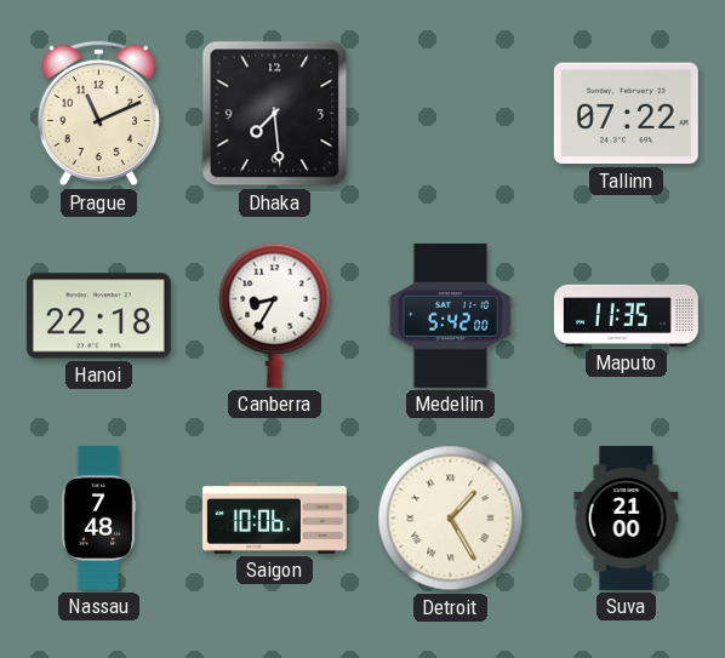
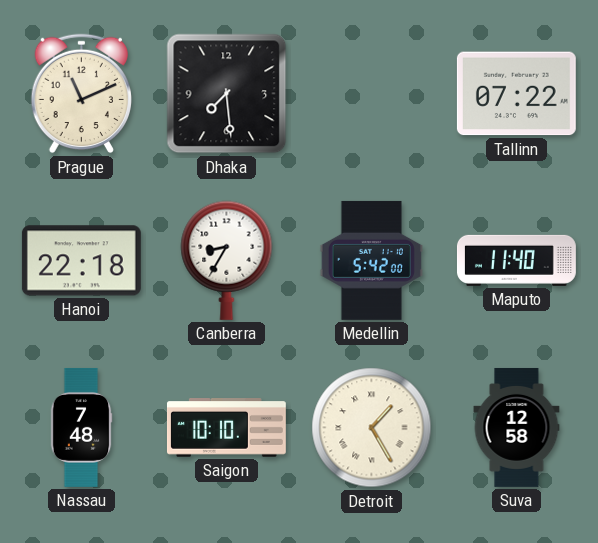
Maputo: 11:35 -> 11:40 (516, 260)
Saigon: 10:06 -> 10:10 (226, 428)
Suva: 21:00 -> 12:58 (517, 427)
